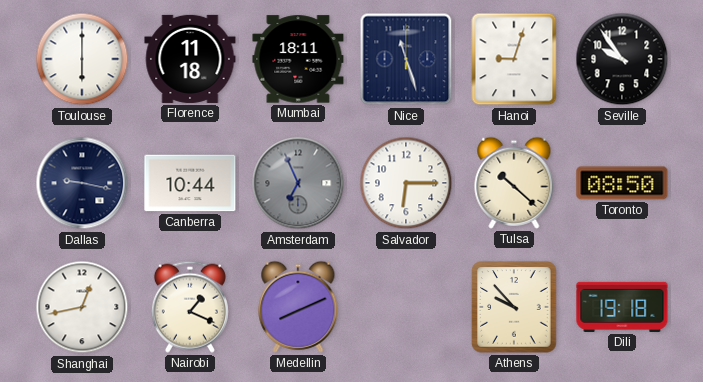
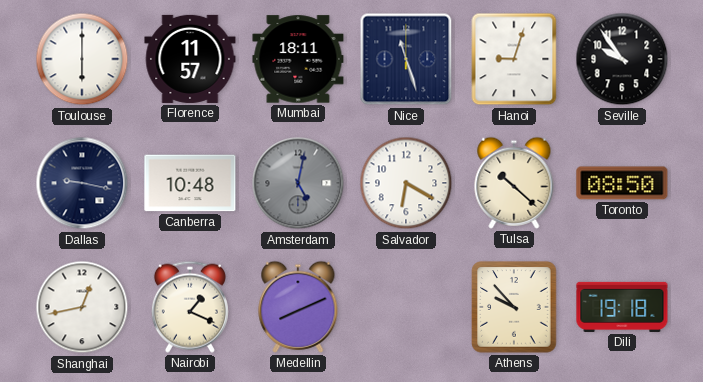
Florence: 11:18 -> 11:57 (190, 59)
Canberra: 10:44 -> 10:48 (190, 183)
Amsterdam: 6:56 -> 5:02 (298, 183)
Salvador: 6:15 -> 6:20 (406, 183)
